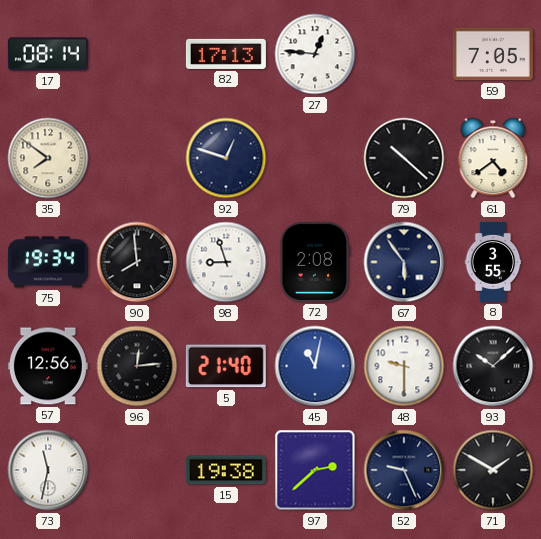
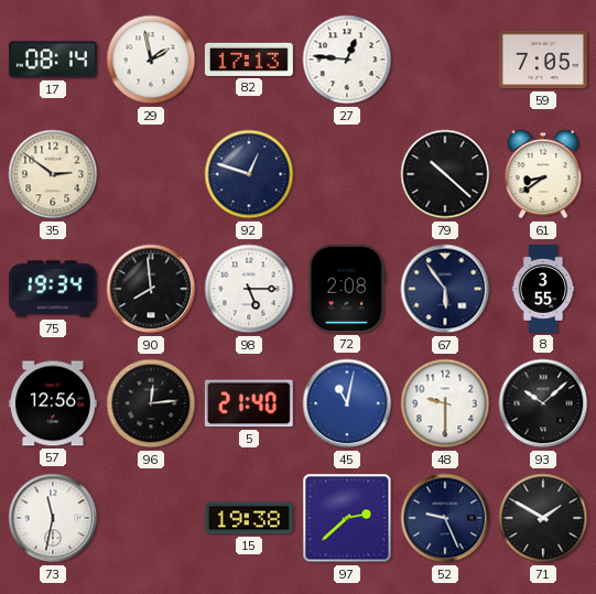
29: none -> 1:58 (151, 60)
35: 7:51 -> 2:51 (53, 174)
61: 4:39 -> 8:39 (543, 174)
98: 8:57 -> 5:15 (249, 289)
